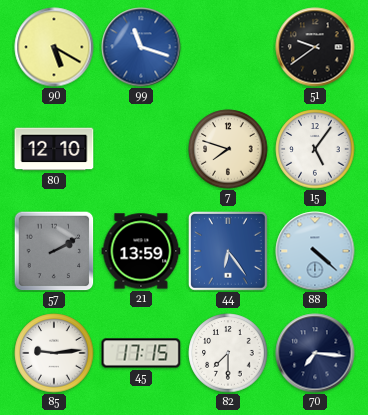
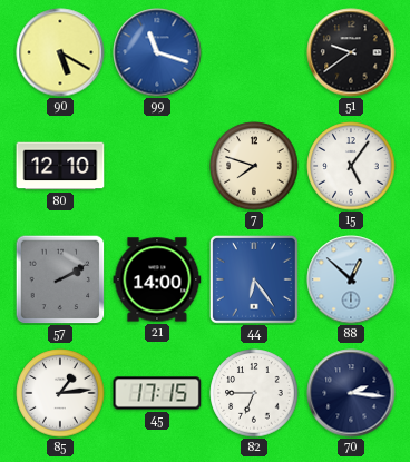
21: 13:59 -> 14:00 (157, 279)
88: 4:22 -> 12:52 (351, 279)
85: 9:14 -> 1:14 (60, 393)
82: 7:30 -> 6:45 (254, 393)
70: 7:16 -> 2:16 (351, 393)
